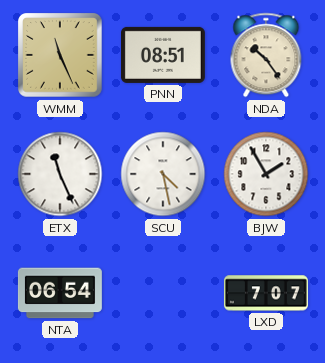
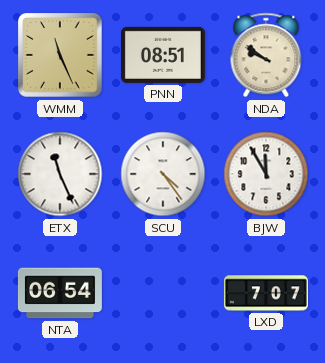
NDA: 10:24 -> 9:51 (266, 55)
SCU: 4:28 -> 4:24 (163, 174)
BJW: 1:55 -> 11:55 (266, 174)
